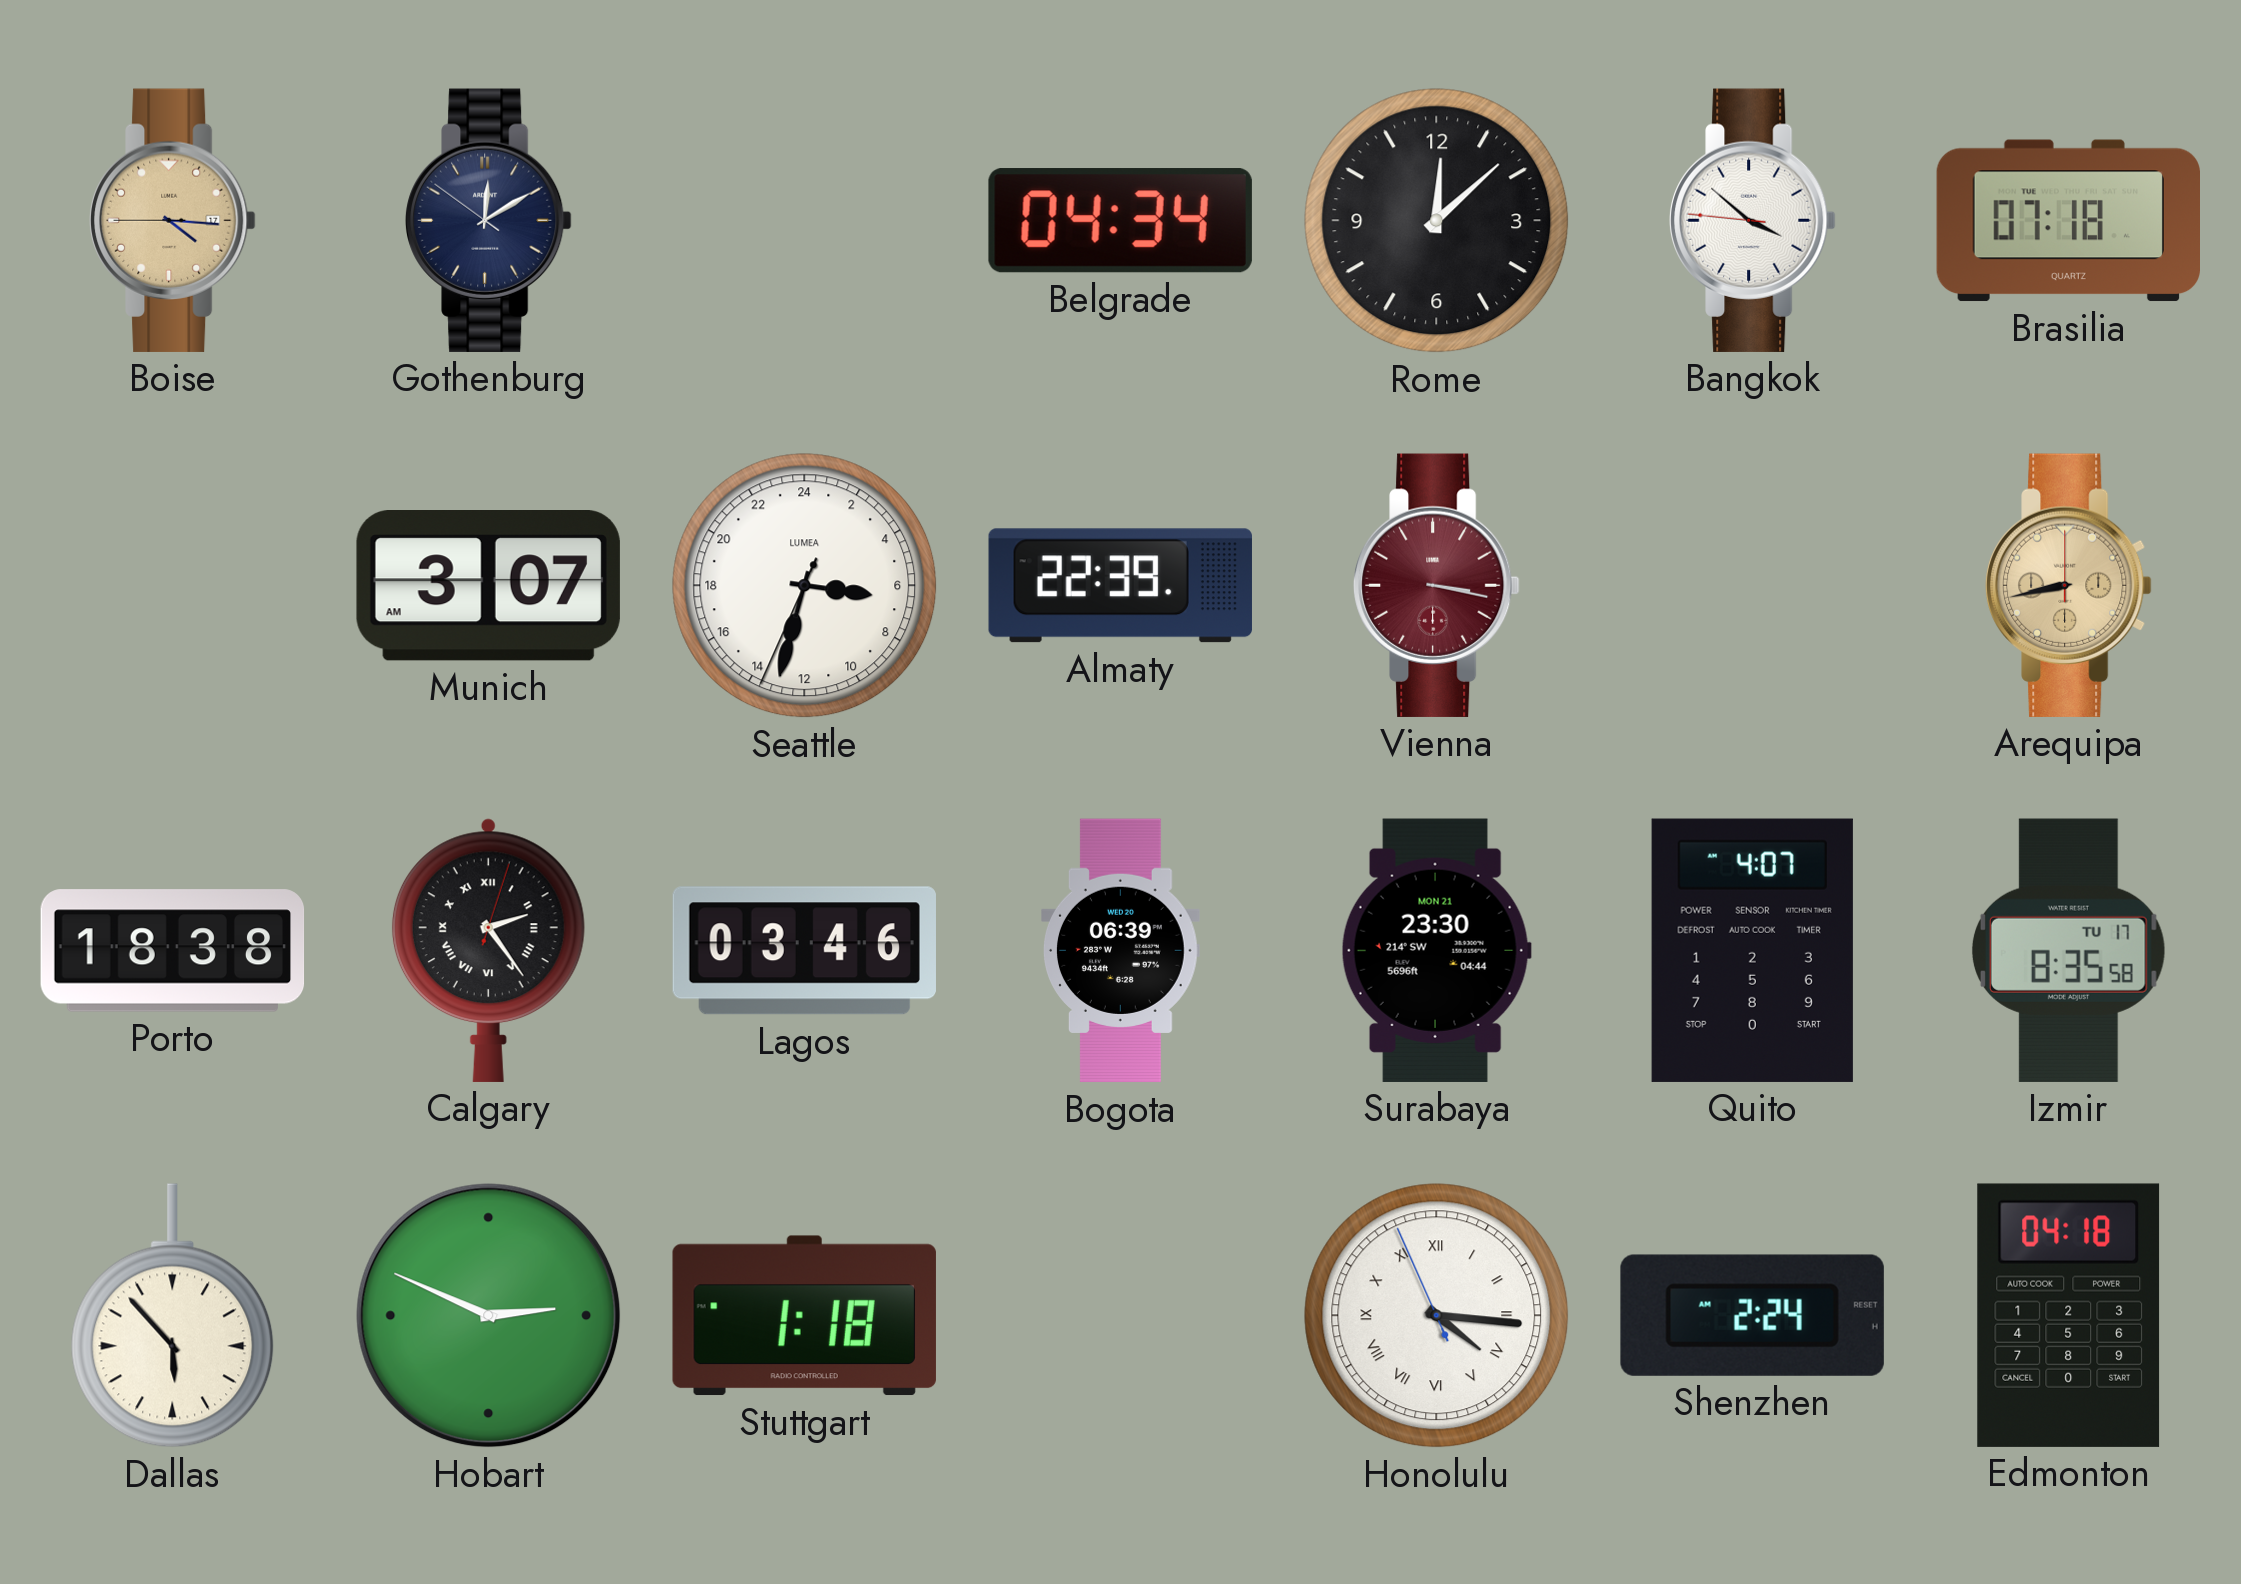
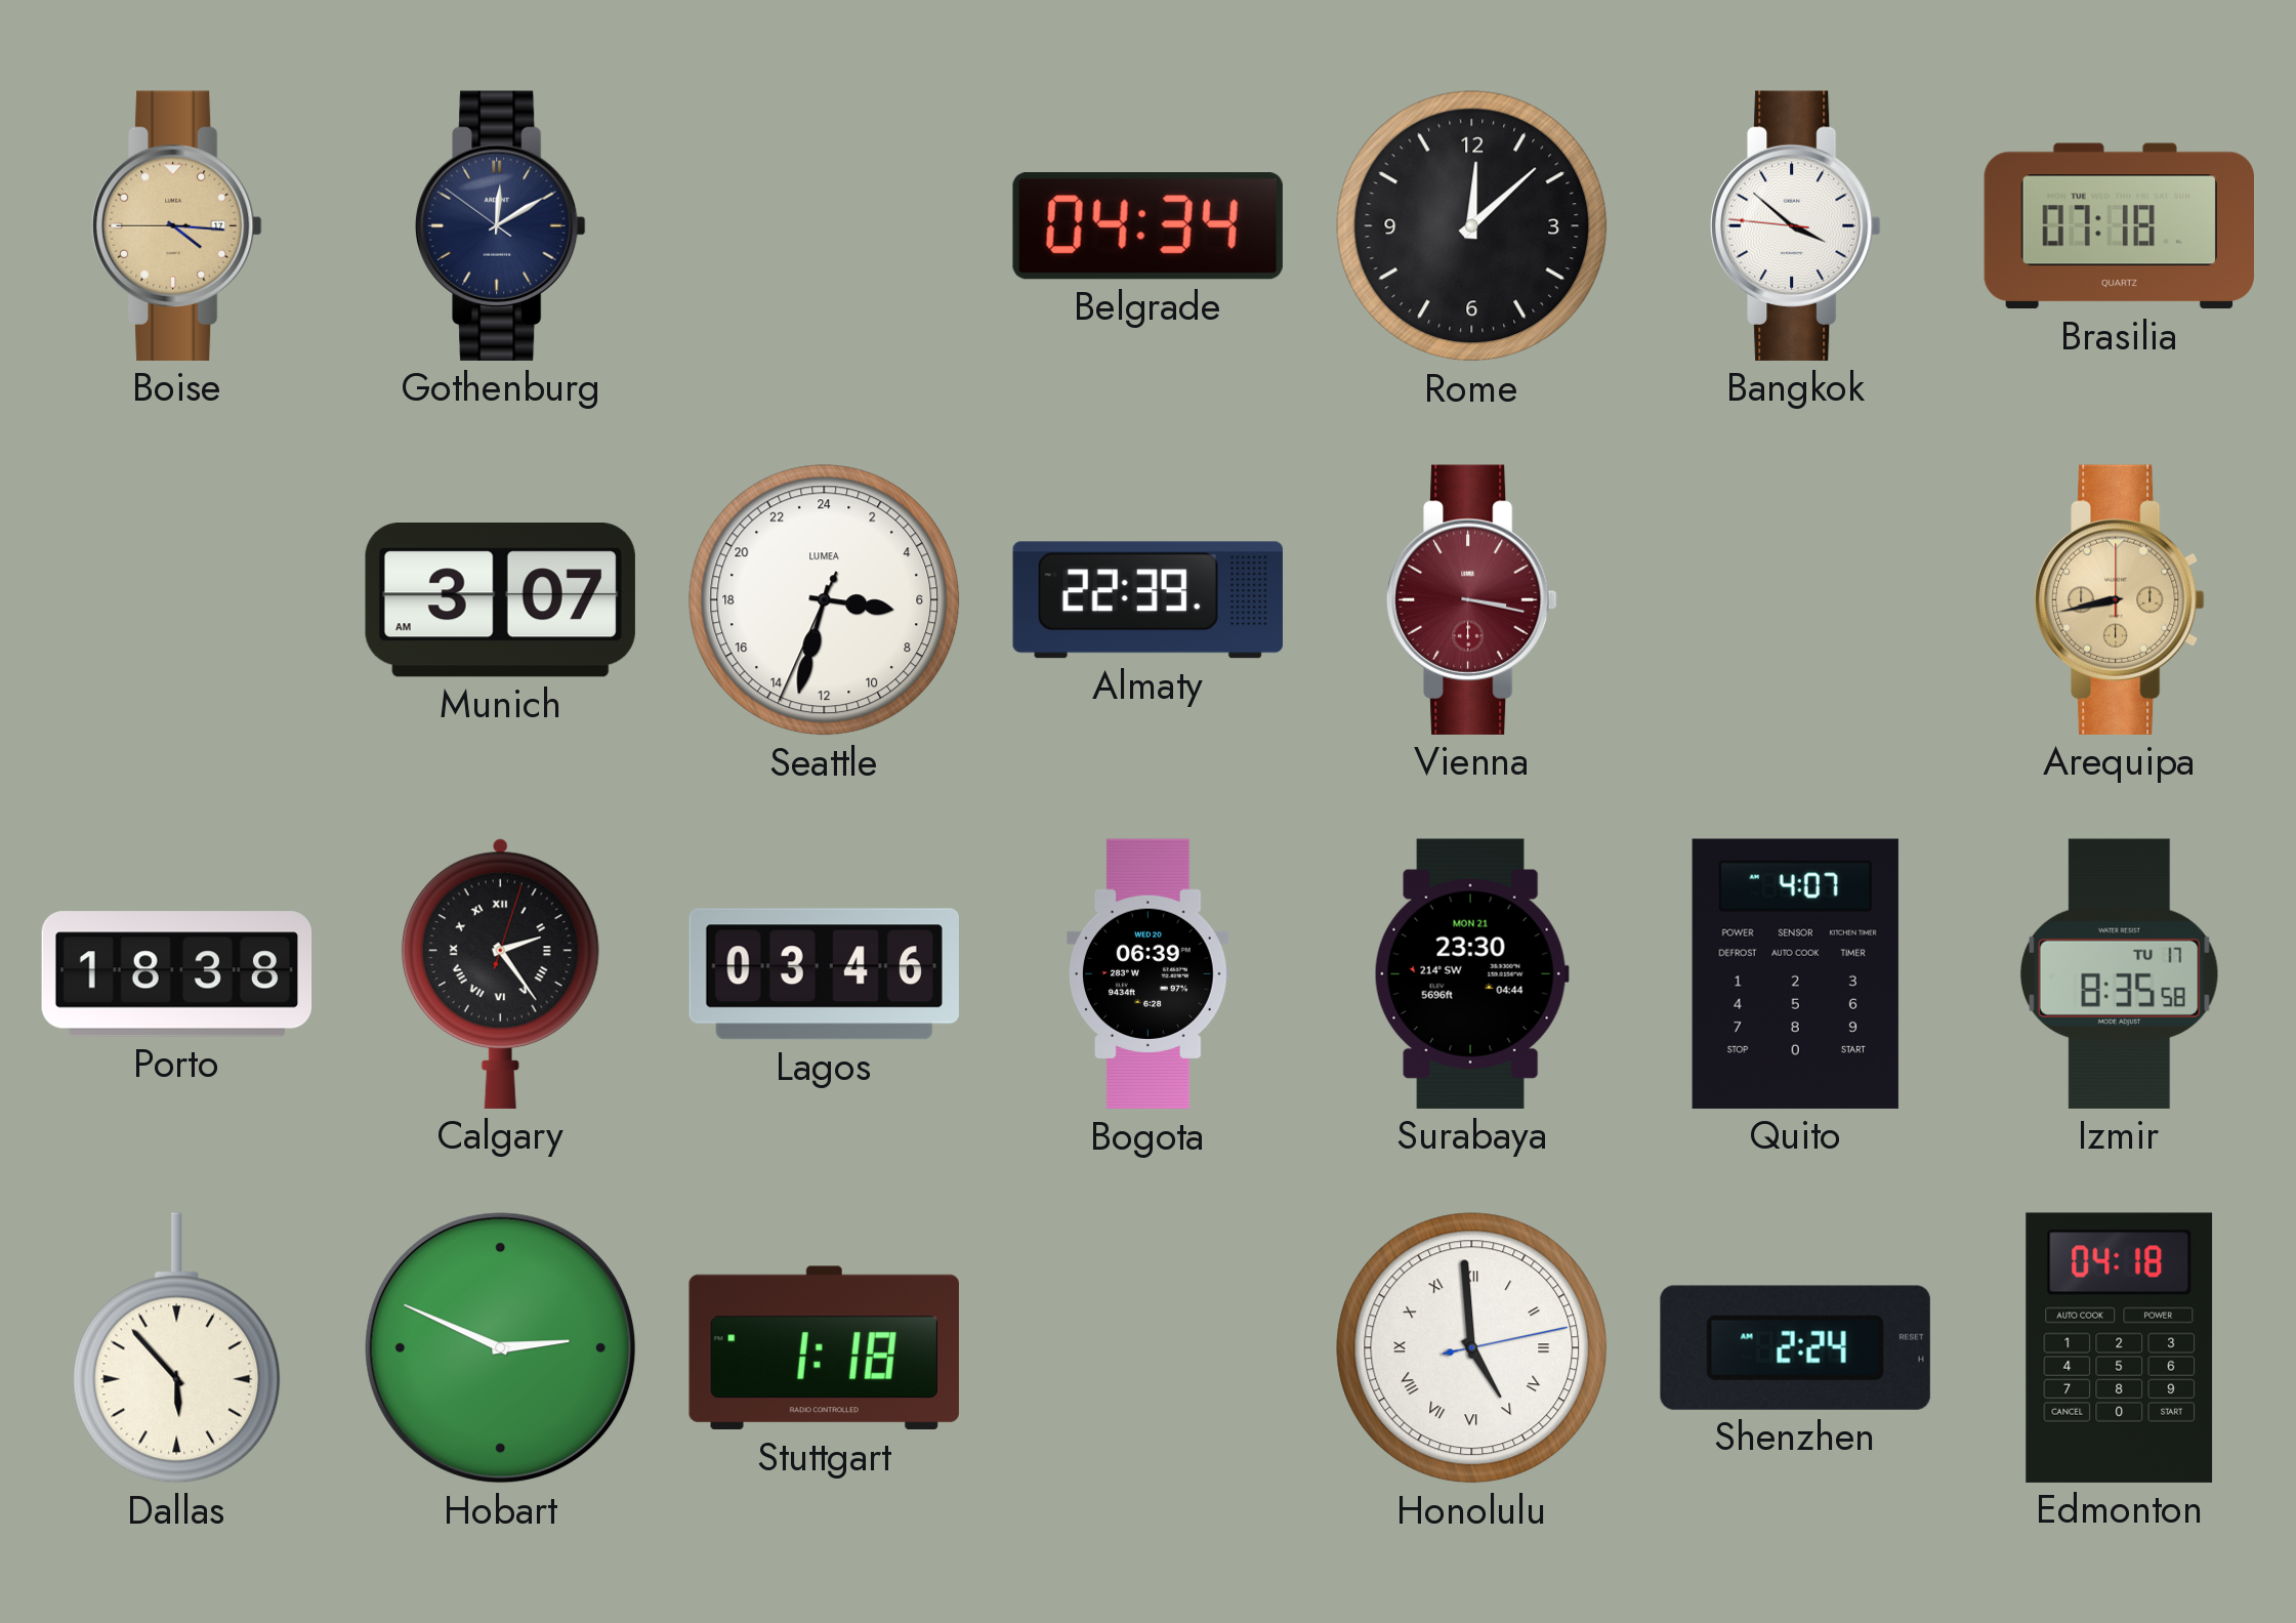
Honolulu: 4:15 -> 4:59 (1472, 1348)
